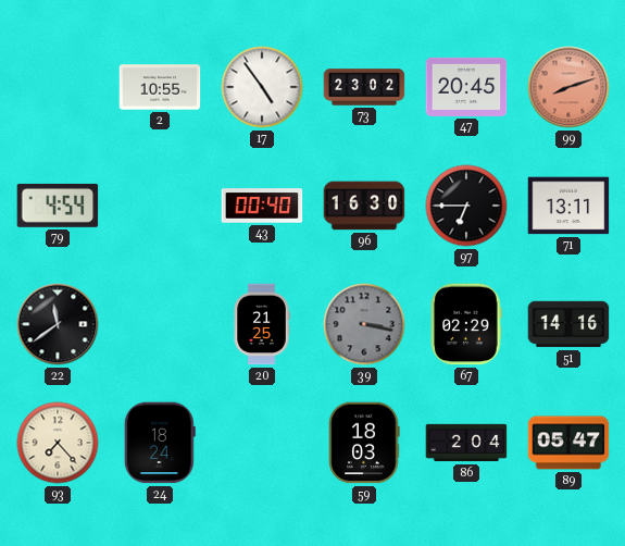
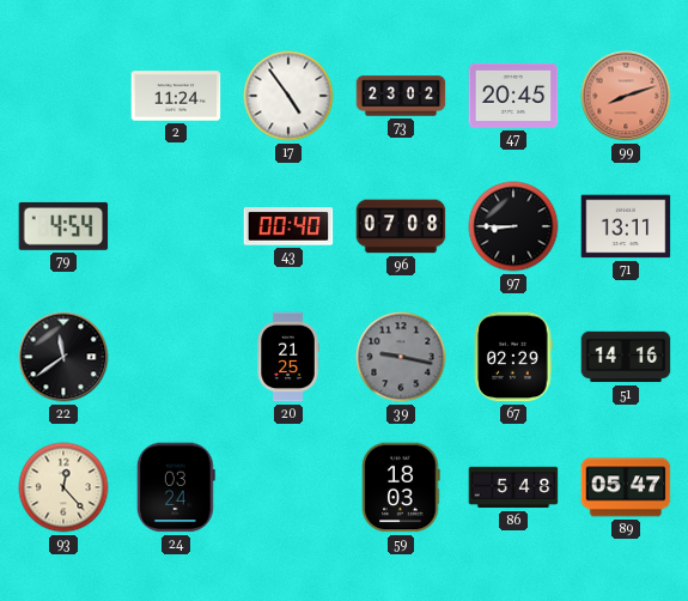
2: 10:55 -> 11:24 (176, 96)
96: 16:30 -> 07:08 (401, 226)
97: 6:45 -> 8:45 (513, 226)
39: 3:17 -> 9:17 (401, 357)
93: 7:23 -> 12:23 (63, 487)
24: 18:24 -> 03:24 (176, 487)
86: 2:04 -> 5:48 (513, 487)
